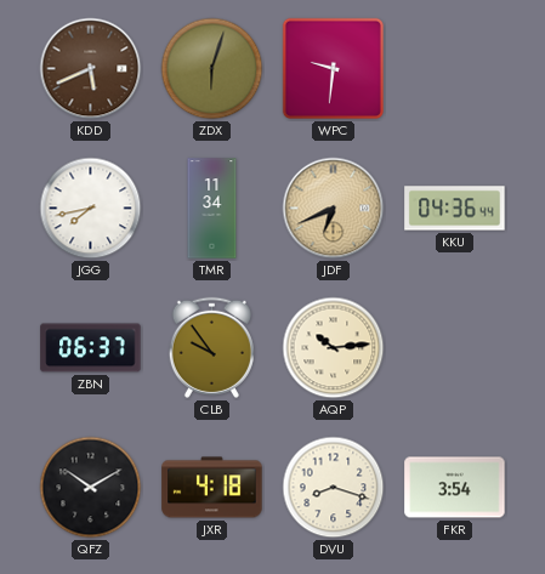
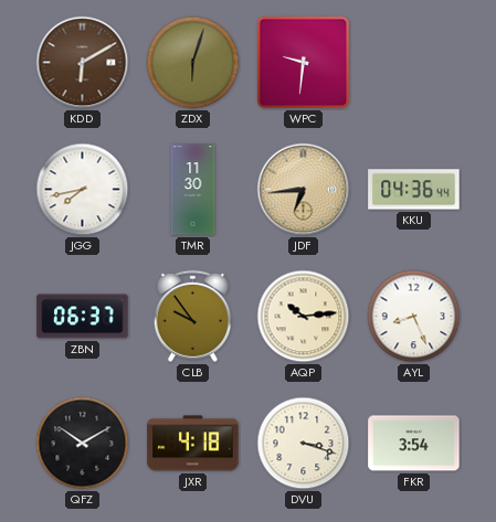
KDD: 5:41 -> 6:10 (83, 63)
TMR: 11:34 -> 11:30 (193, 190)
JDF: 6:41 -> 6:44 (304, 190)
AYL: none -> 8:26 (414, 317)
DVU: 8:18 -> 3:18 (304, 444)
